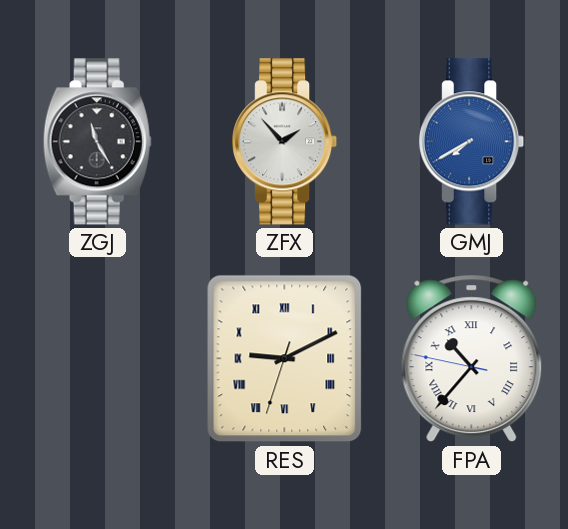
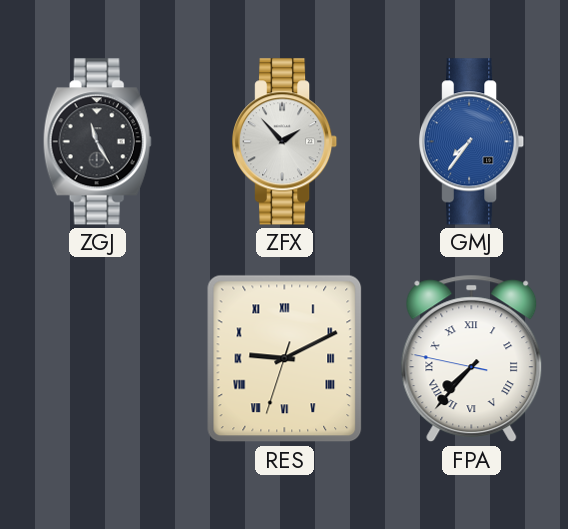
GMJ: 7:40 -> 7:36 (473, 142)
FPA: 10:36 -> 7:36 (472, 359)
